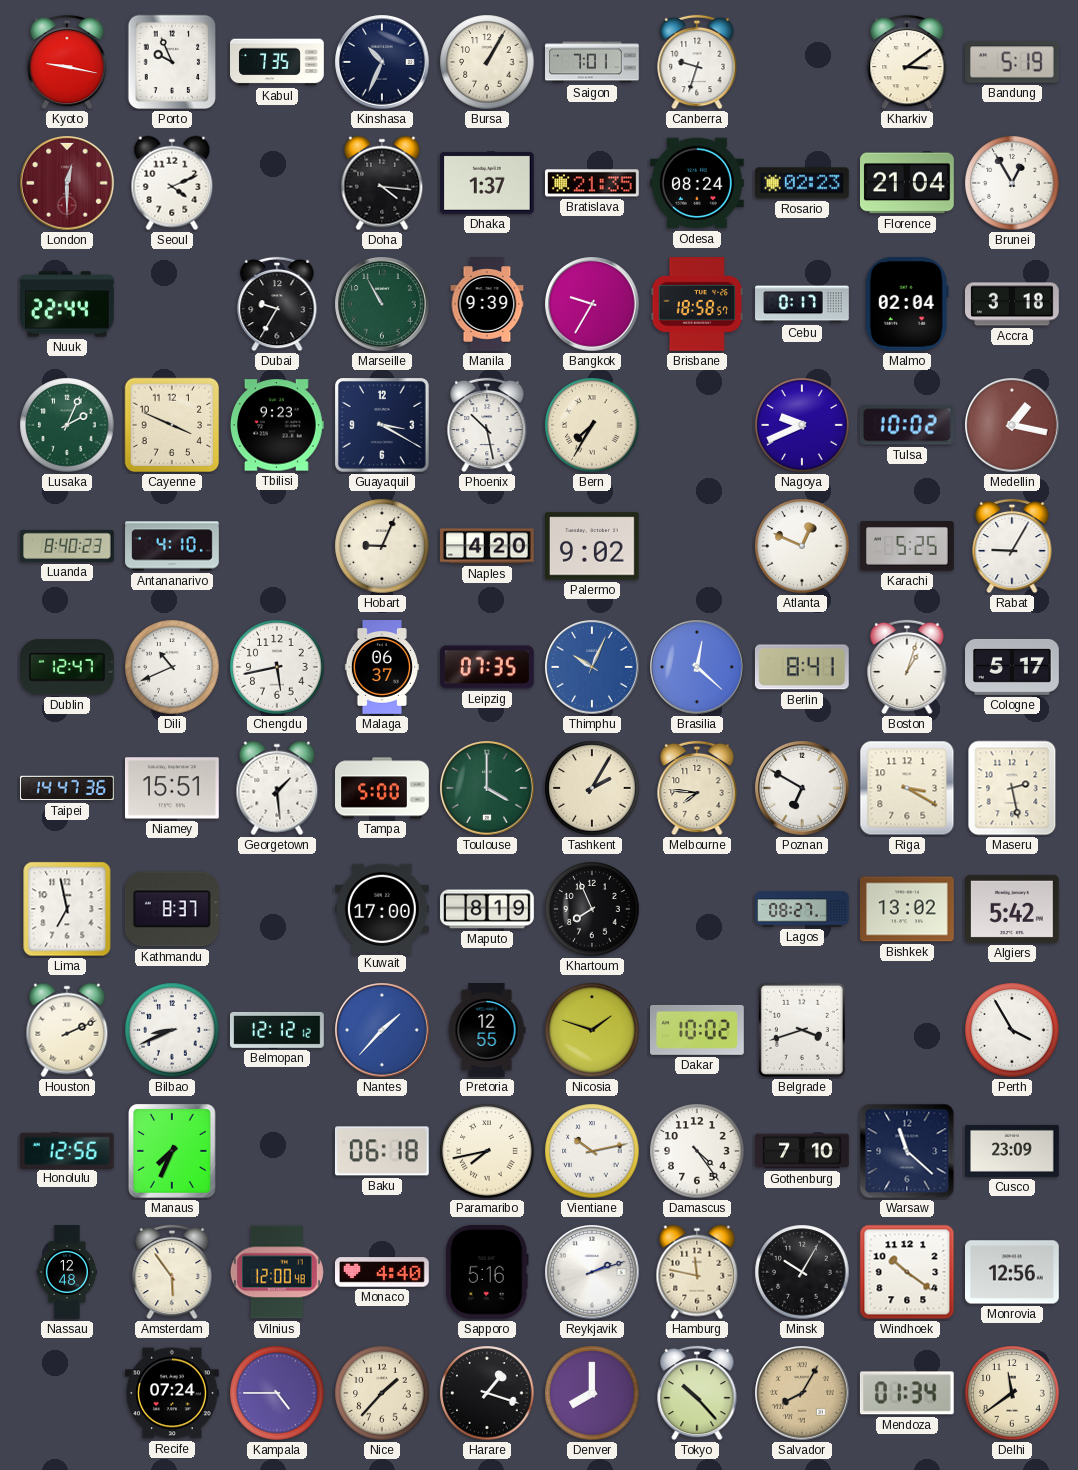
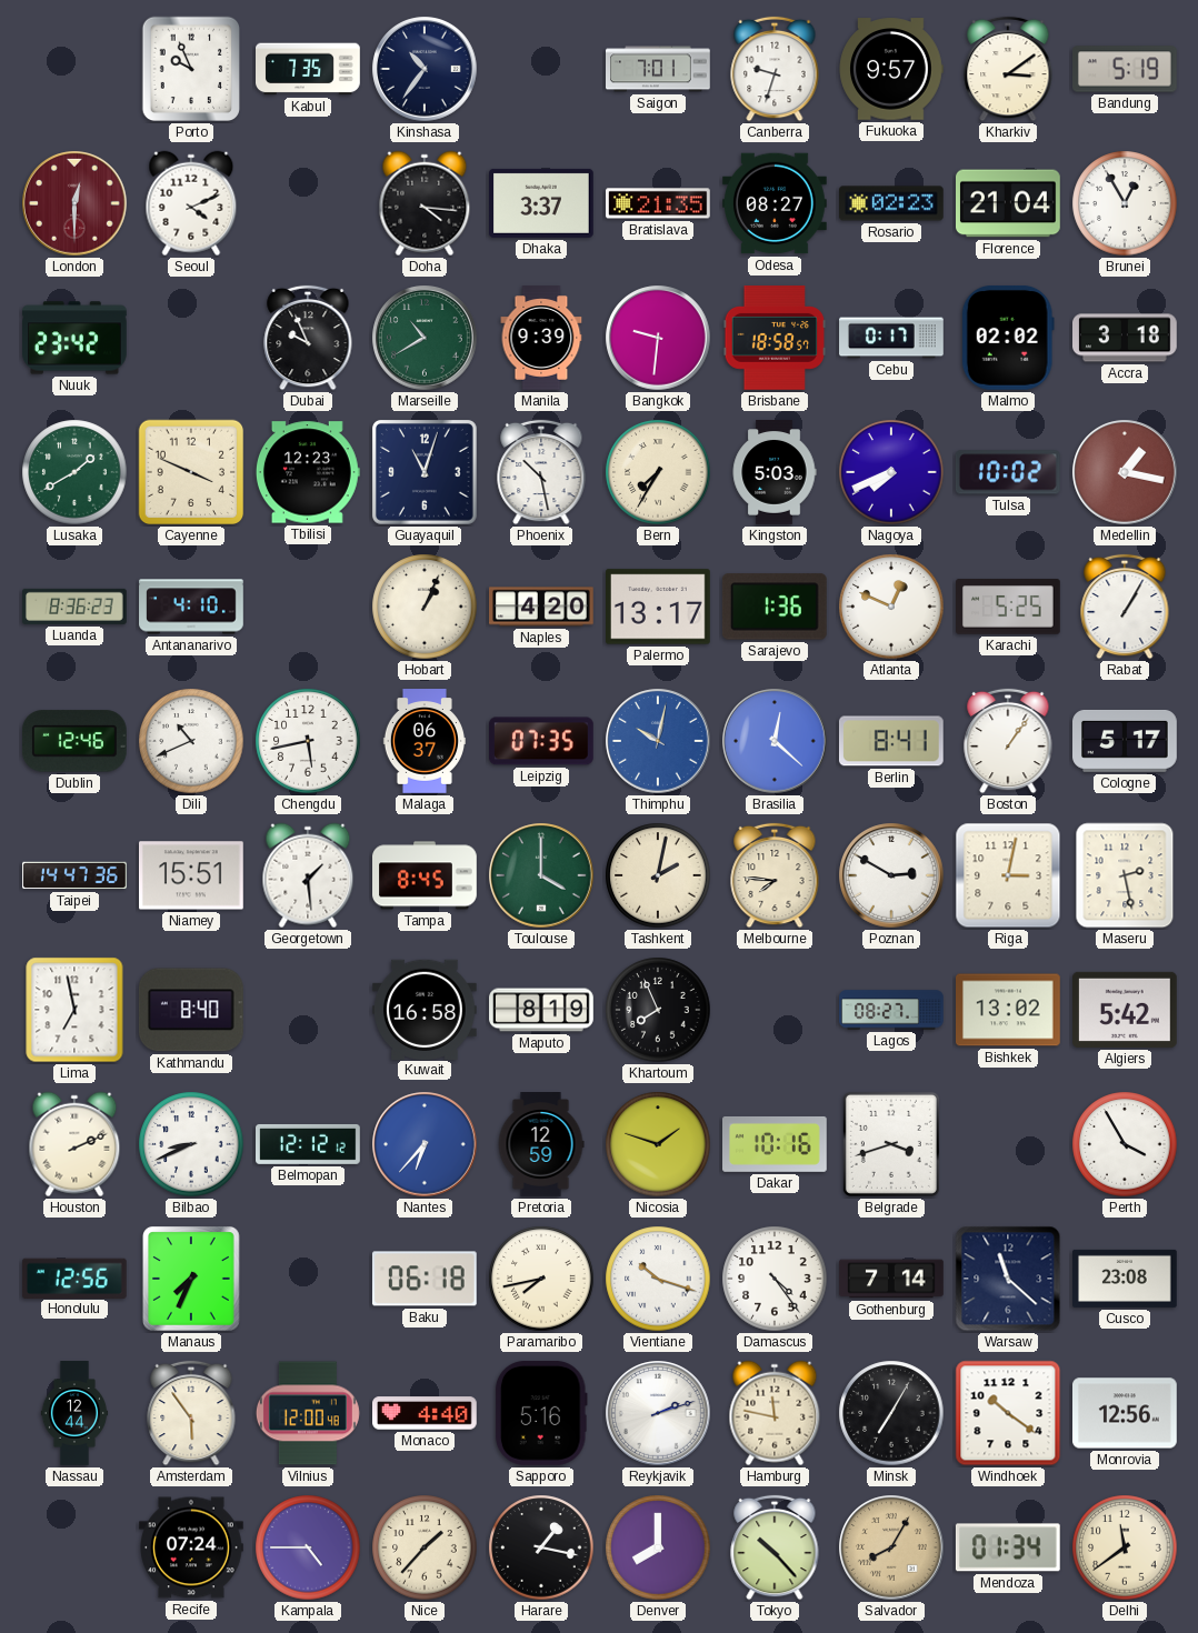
Kyoto: 9:17 -> none (67, 62)
Kinshasa: 10:34 -> 10:36 (425, 69)
Bursa: 1:05 -> none (487, 62)
Fukuoka: none -> 9:57 (891, 69)
Dhaka: 1:37 -> 3:37 (542, 203)
Odesa: 08:24 -> 08:27 (776, 203)
Nuuk: 22:44 -> 23:42 (76, 338)
Dubai: 9:35 -> 9:56 (308, 338)
Marseille: 10:55 -> 10:40 (425, 338)
Bangkok: 9:35 -> 9:31 (658, 338)
Malmo: 02:04 -> 02:02 (1008, 338)
Lusaka: 2:04 -> 1:40 (74, 472)
Tbilisi: 9:23 -> 12:23 (308, 472)
Guayaquil: 3:20 -> 11:03 (426, 473)
Kingston: none -> 5:03 (775, 472)
Nagoya: 9:41 -> 7:41 (891, 472)
Luanda: 8:40 -> 8:36 (76, 607)
Hobart: 9:04 -> 1:04 (425, 607)
Palermo: 9:02 -> 13:17 (659, 607)
Sarajevo: none -> 1:36 (775, 607)
Rabat: 9:05 -> 1:05 (1125, 607)
Dublin: 12:47 -> 12:46 (74, 741)
Thimphu: 10:04 -> 10:02 (658, 741)
Boston: 1:03 -> 1:06 (1008, 741)
Tampa: 5:00 -> 8:45 (426, 875)
Tashkent: 2:05 -> 2:02 (658, 875)
Poznan: 6:50 -> 2:50 (891, 875)
Riga: 3:20 -> 3:02 (1008, 875)
Kathmandu: 8:37 -> 8:40 (191, 1010)
Kuwait: 17:00 -> 16:58 (426, 1009)
Nantes: 1:37 -> 6:37 (425, 1144)
Pretoria: 12:55 -> 12:59 (541, 1144)
Dakar: 10:02 -> 10:16 (776, 1144)
Vientiane: 10:13 -> 10:18 (658, 1279)
Gothenburg: 7:10 -> 7:14 (891, 1279)
Cusco: 23:09 -> 23:08 (1126, 1279)
Nassau: 12:48 -> 12:44 (74, 1413)
Minsk: 10:05 -> 7:05 (891, 1413)
Harare: 1:18 -> 1:17 (541, 1547)
